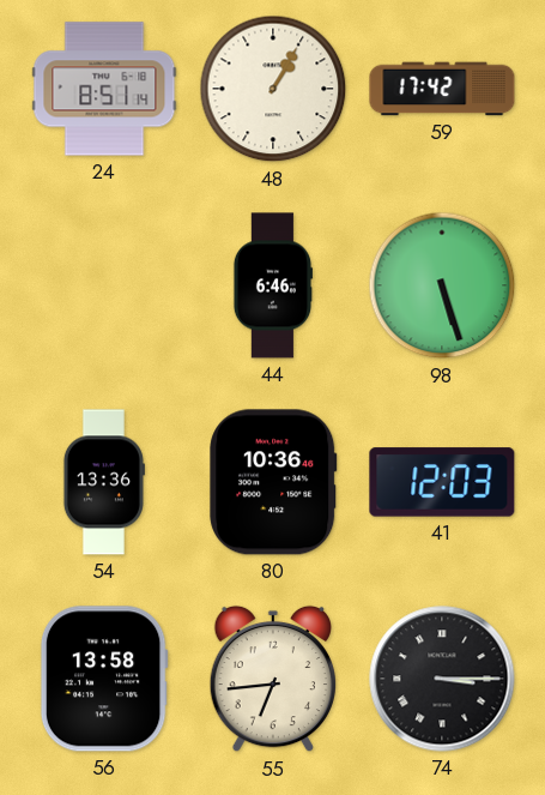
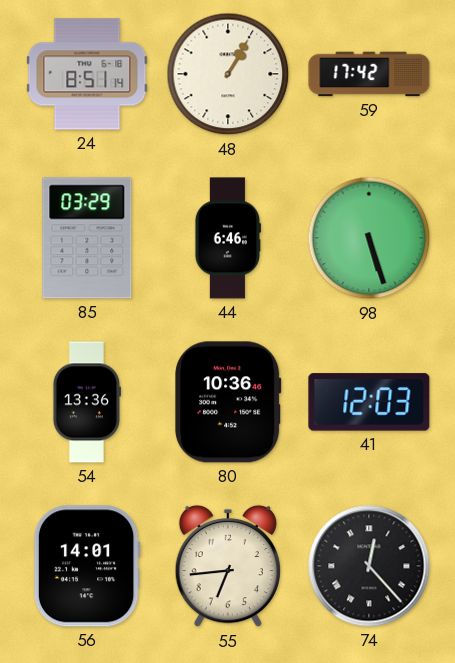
85: none -> 03:29 (87, 238)
56: 13:58 -> 14:01 (87, 566)
74: 3:15 -> 12:23 (369, 566)
